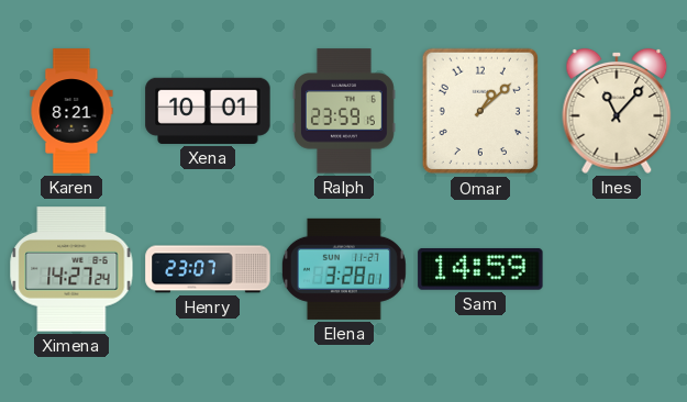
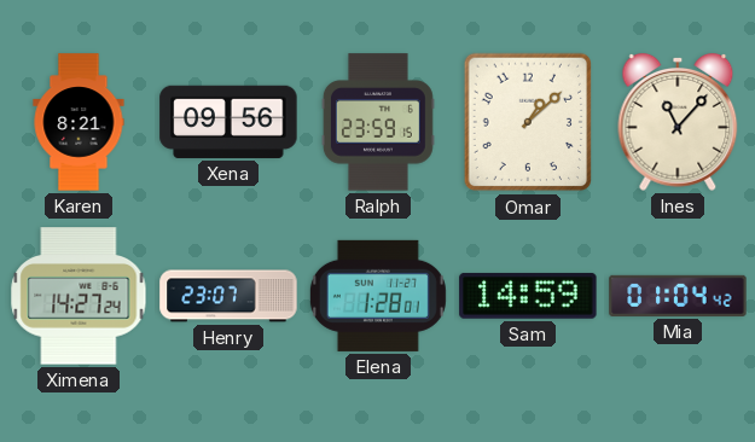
Xena: 10:01 -> 09:56 (228, 122)
Elena: 3:28 -> 1:28 (378, 296)
Mia: none -> 01:04 (678, 296)
